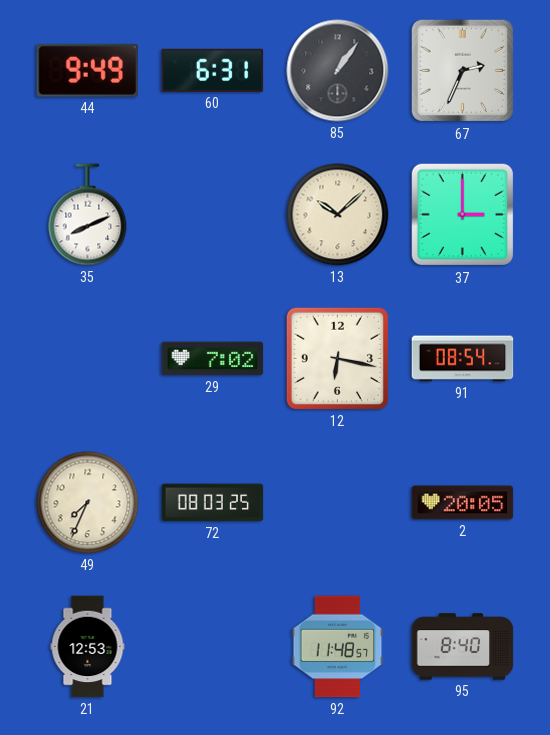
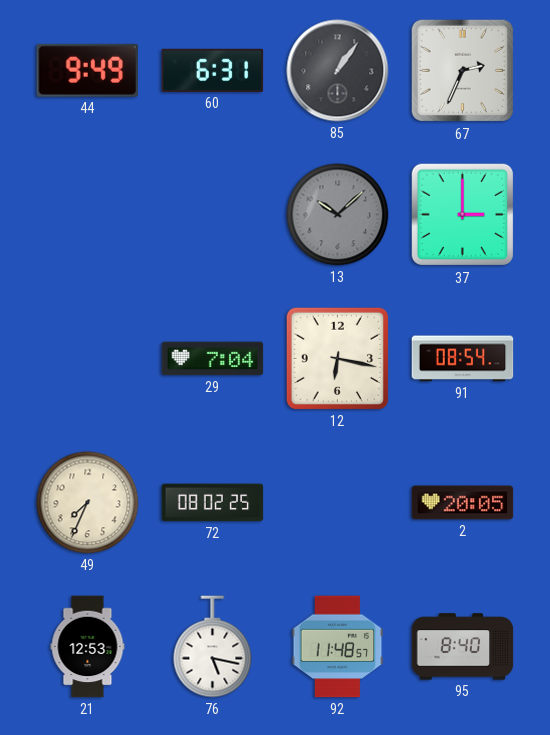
35: 8:11 -> none (88, 215)
13 dial: cream -> grey (338, 215)
29: 7:02 -> 7:04 (213, 359)
72: 08:03 -> 08:02 (213, 503)
76: none -> 5:17 (213, 647)
